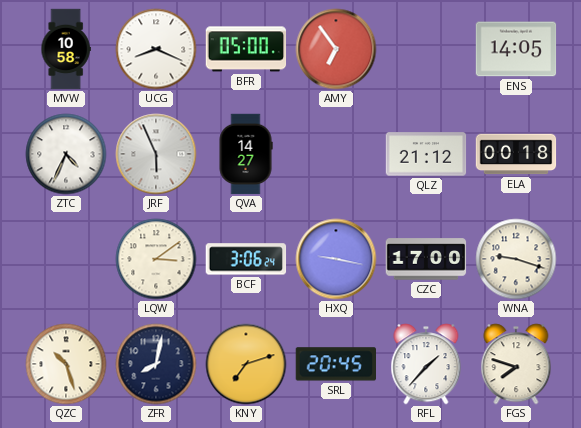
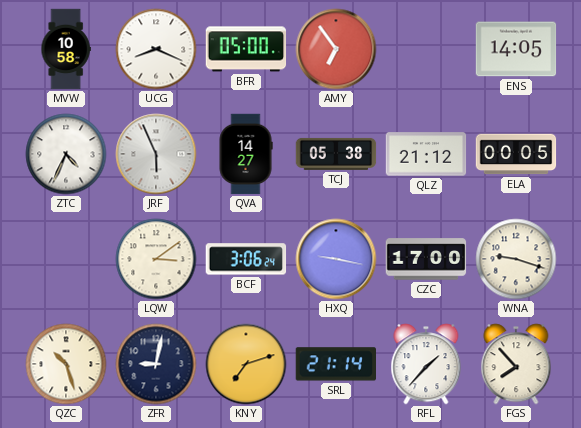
TCJ: none -> 05:38 (336, 154)
ELA: 00:18 -> 00:05 (516, 154)
ZFR: 8:02 -> 9:02 (156, 364)
SRL: 20:45 -> 21:14 (335, 364)
FGS: 7:48 -> 7:53 (516, 364)
